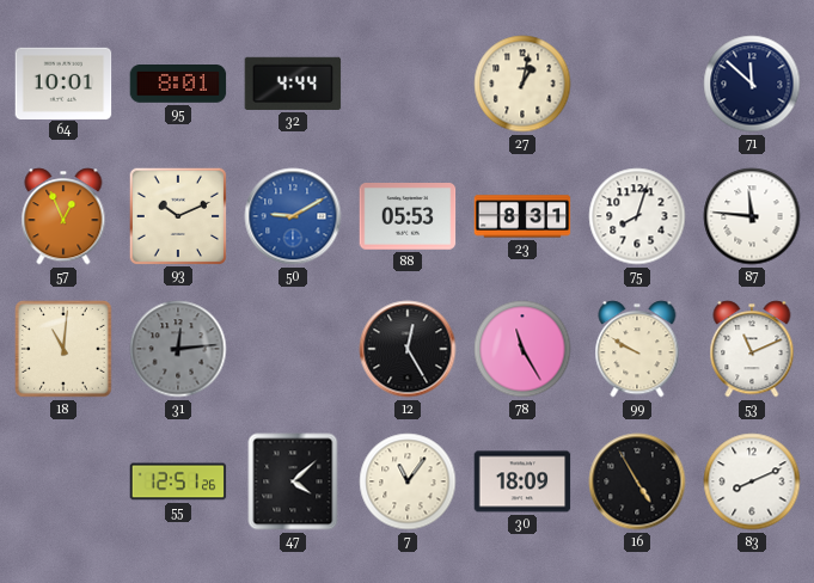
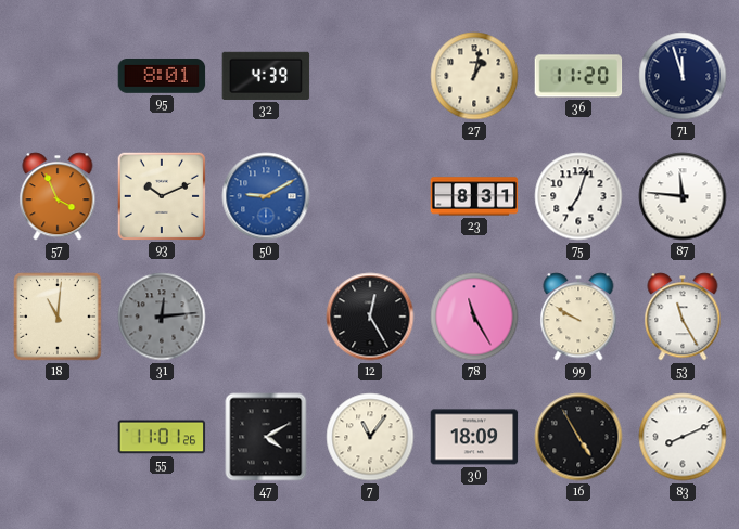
64: 10:01 -> none (63, 82)
32: 4:44 -> 4:39 (266, 76)
36: none -> 11:20 (578, 76)
71: 11:52 -> 11:57 (683, 76)
57: 12:56 -> 3:56 (58, 196)
88: 05:53 -> none (408, 217)
75: 8:03 -> 7:03 (578, 196)
53: 11:11 -> 11:25 (683, 317)
55: 12:51 -> 11:01 (162, 437)
47: 4:08 -> 4:10 (266, 437)
